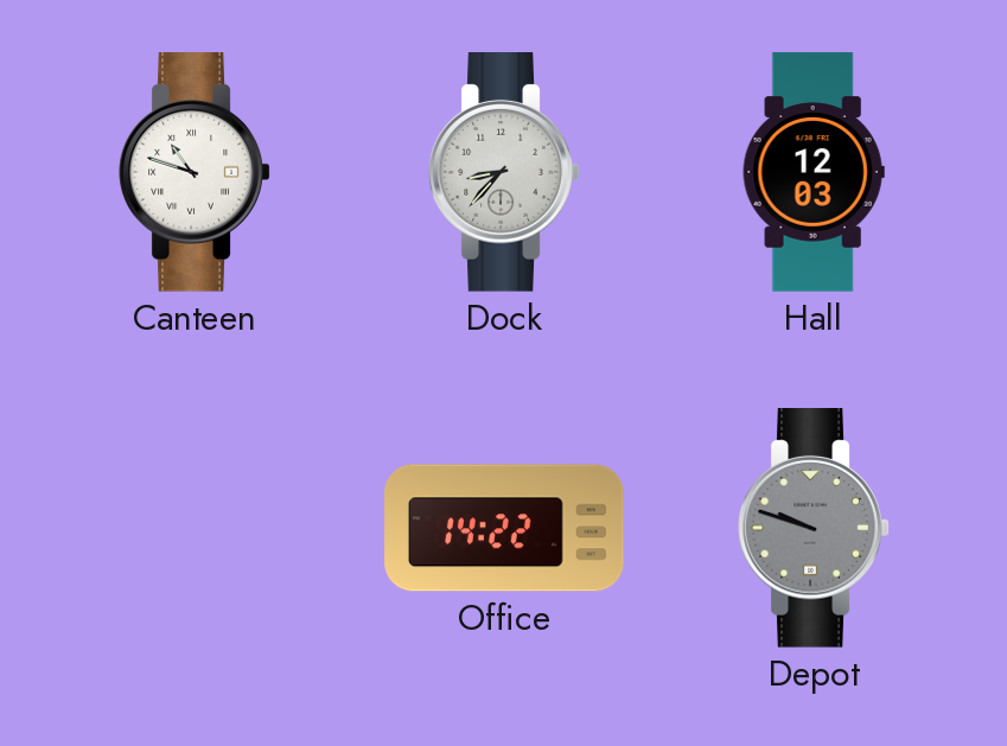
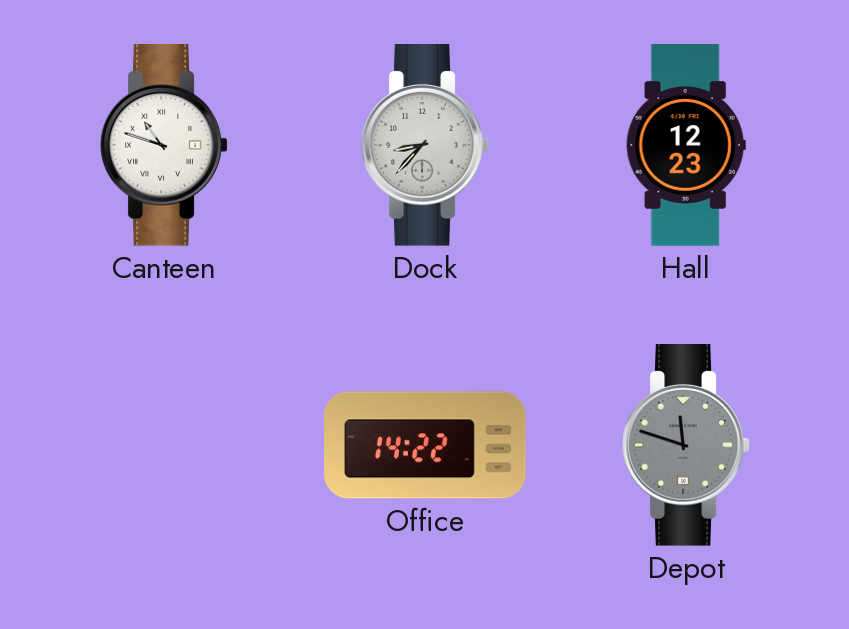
Hall: 12:03 -> 12:23 (686, 145)
Depot: 9:48 -> 11:48 (686, 446)
